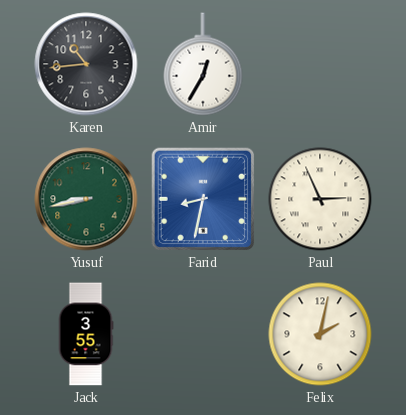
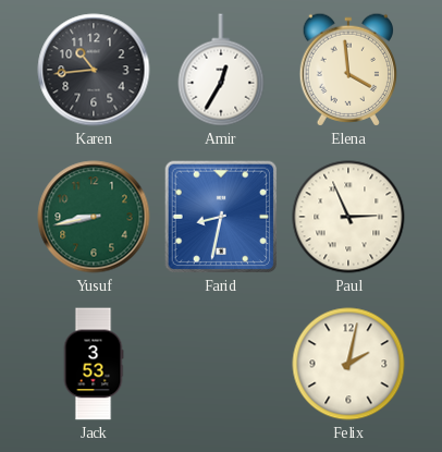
Elena: none -> 3:59 (347, 70)
Jack: 3:55 -> 3:53 (94, 364)
